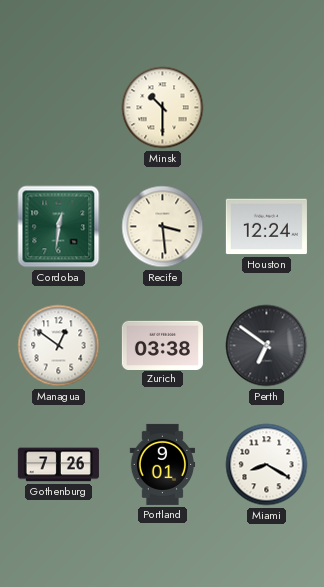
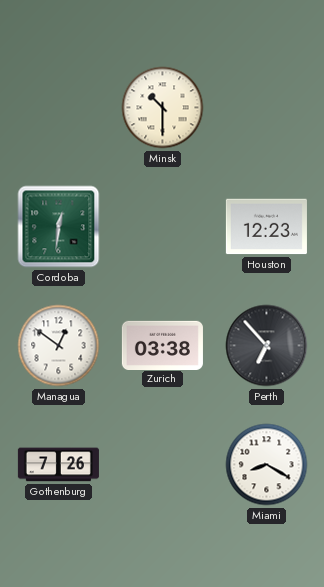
Recife: 3:29 -> none (163, 227)
Houston: 12:24 -> 12:23 (266, 227)
Perth: 6:51 -> 6:53 (267, 346)
Portland: 9:01 -> none (163, 464)
